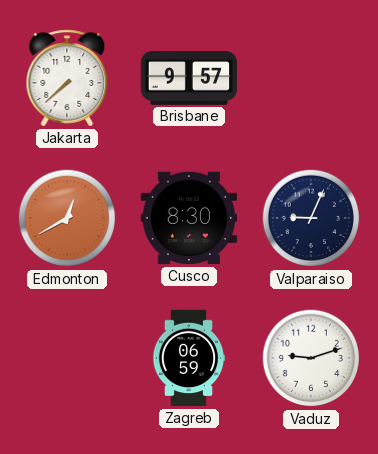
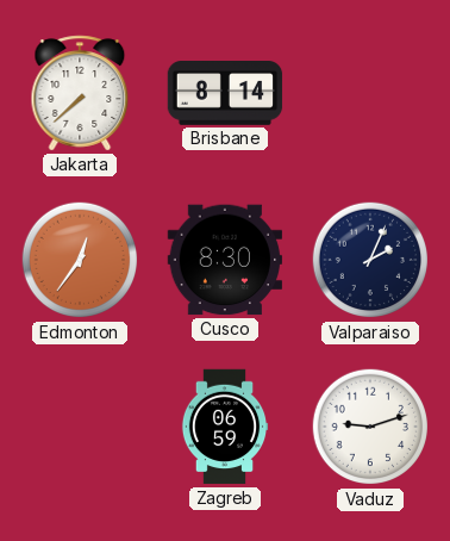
Brisbane: 9:57 -> 8:14 (225, 94)
Edmonton: 12:40 -> 12:36 (80, 260)
Valparaiso: 9:04 -> 2:04 (370, 260)
